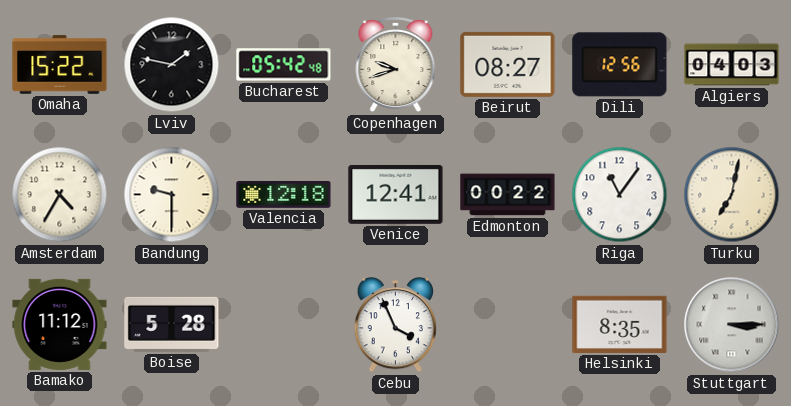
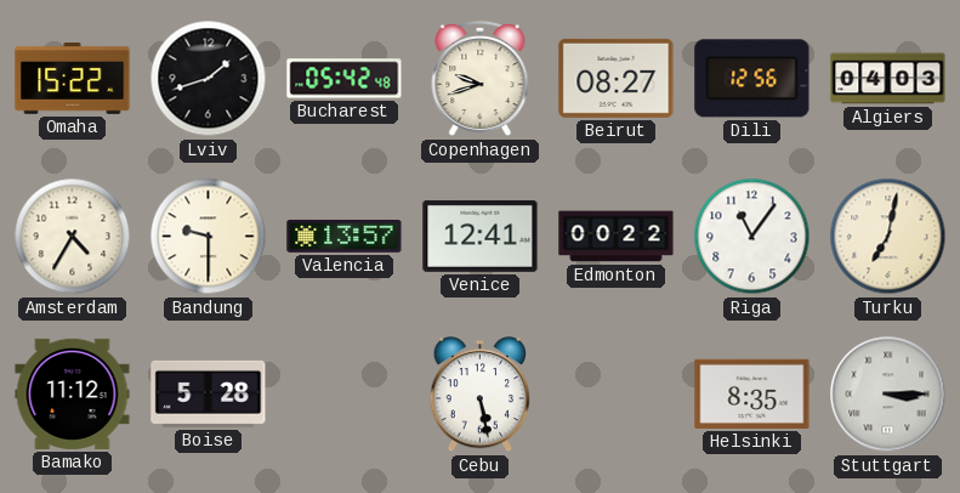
Lviv: 1:47 -> 1:42 (209, 79)
Valencia: 12:18 -> 13:57 (345, 236)
Cebu: 3:56 -> 5:28 (481, 396)
